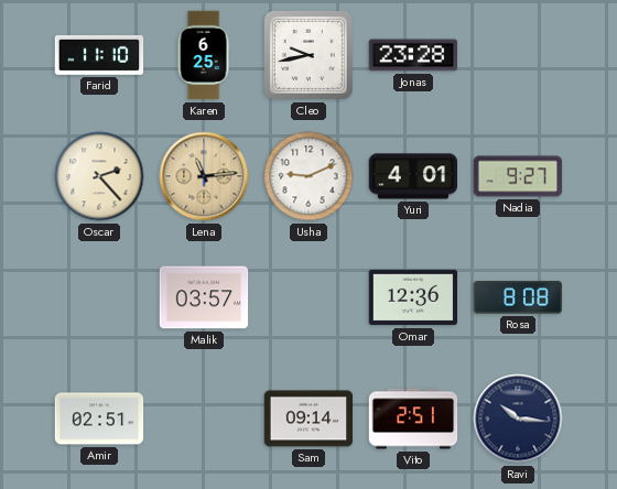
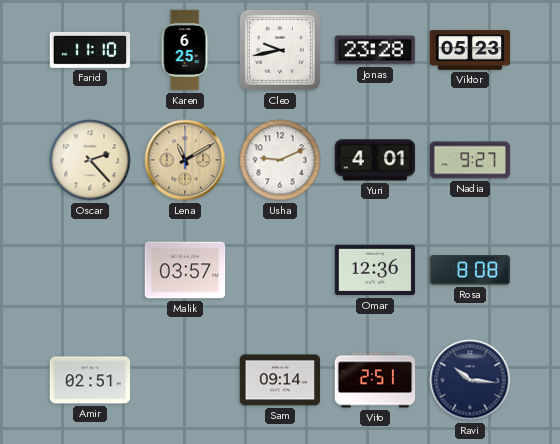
Viktor: none -> 05:23 (470, 50)
Lena: 11:14 -> 11:10 (185, 160)
